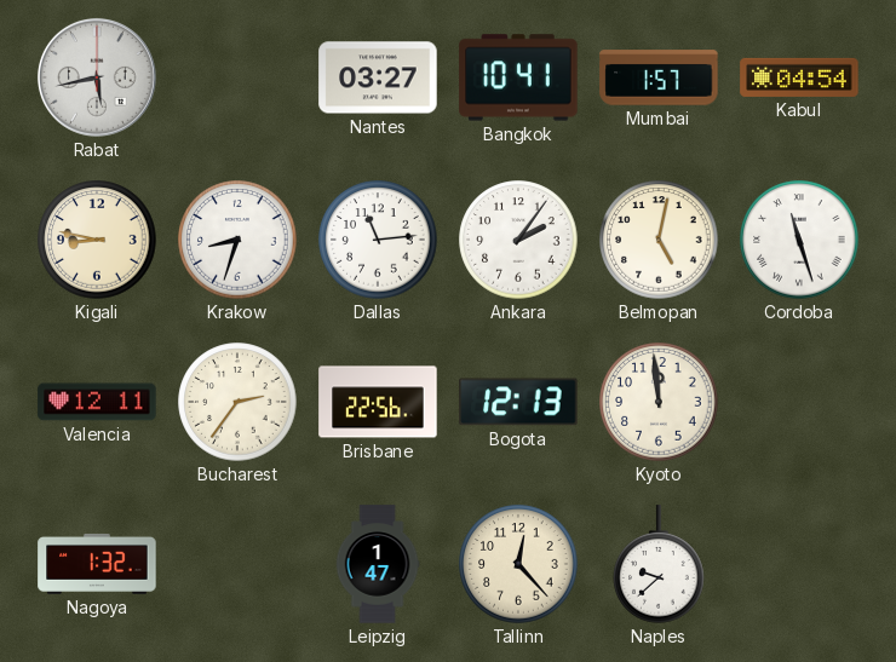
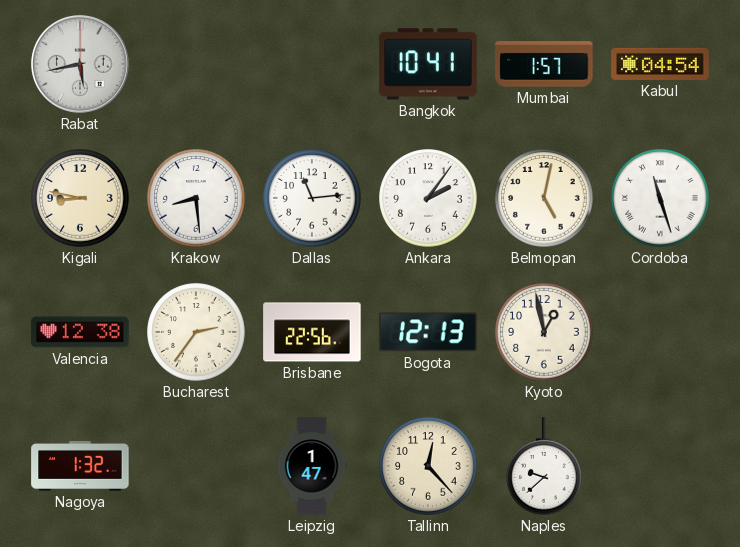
Nantes: 03:27 -> none (378, 77)
Krakow: 8:33 -> 8:29 (196, 198)
Valencia: 12:11 -> 12:38 (80, 332)
Kyoto: 11:59 -> 12:58 (544, 332)
